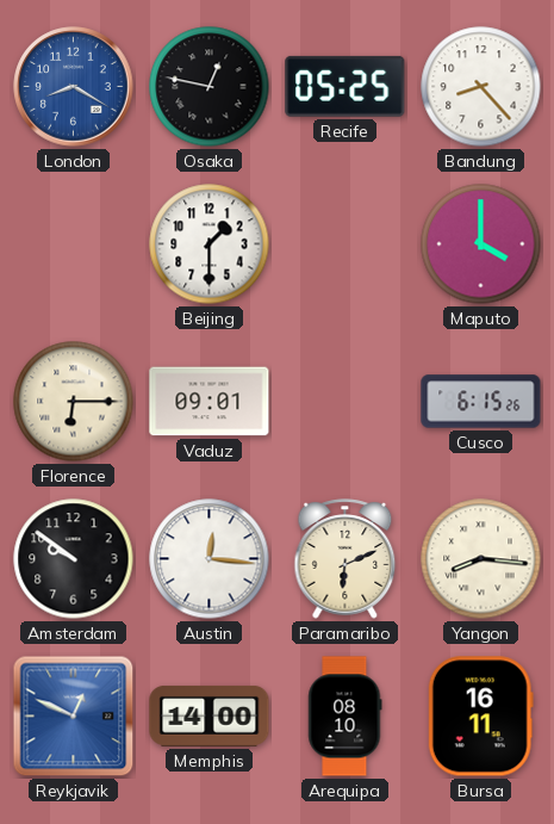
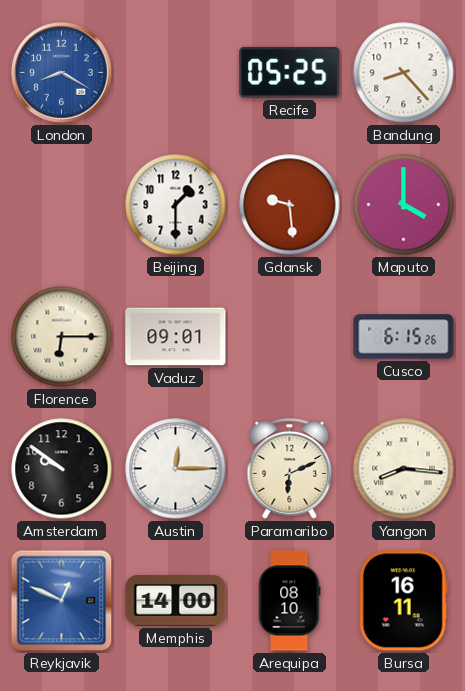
Osaka: 12:47 -> none (210, 87)
Gdansk: none -> 9:29 (290, 205)
Austin: 12:16 -> 12:15 (176, 469)
